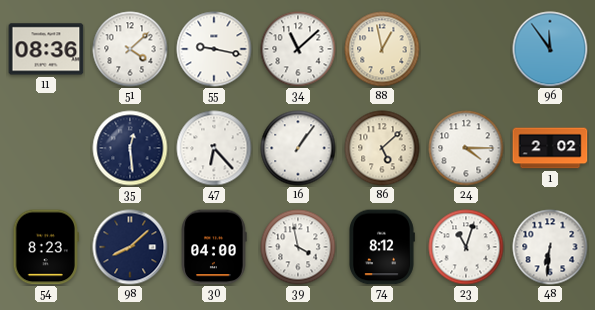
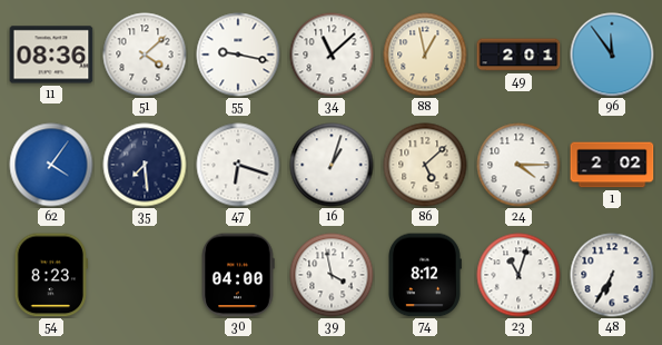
49: none -> 2:01 (518, 55)
62: none -> 4:06 (51, 165)
35: 12:29 -> 7:29 (145, 165)
47: 6:23 -> 6:18 (238, 165)
16: 1:06 -> 1:03 (332, 165)
98: 8:08 -> none (130, 247)
48: 6:31 -> 6:35 (612, 275)
